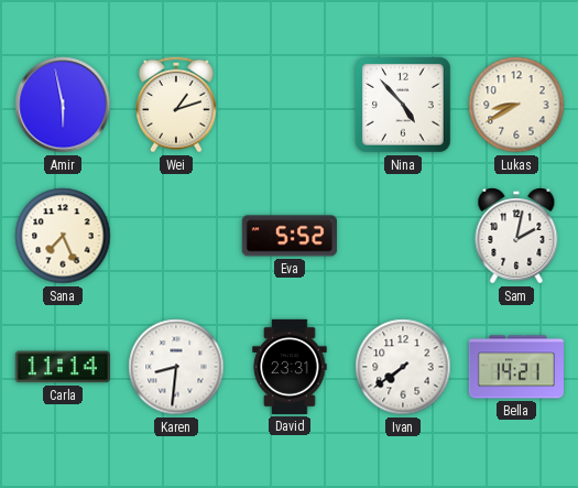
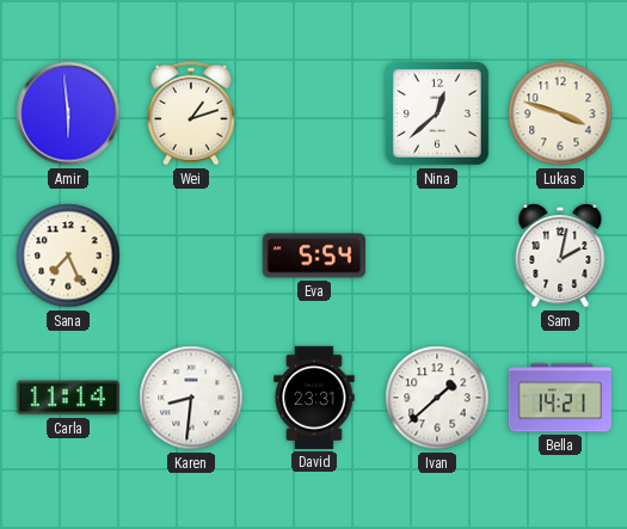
Amir: 5:58 -> 5:59 (68, 113)
Nina: 4:53 -> 12:38 (437, 113)
Lukas: 8:40 -> 3:48 (560, 113)
Eva: 5:52 -> 5:54 (314, 256)
Ivan: 7:39 -> 1:38 (437, 398)
